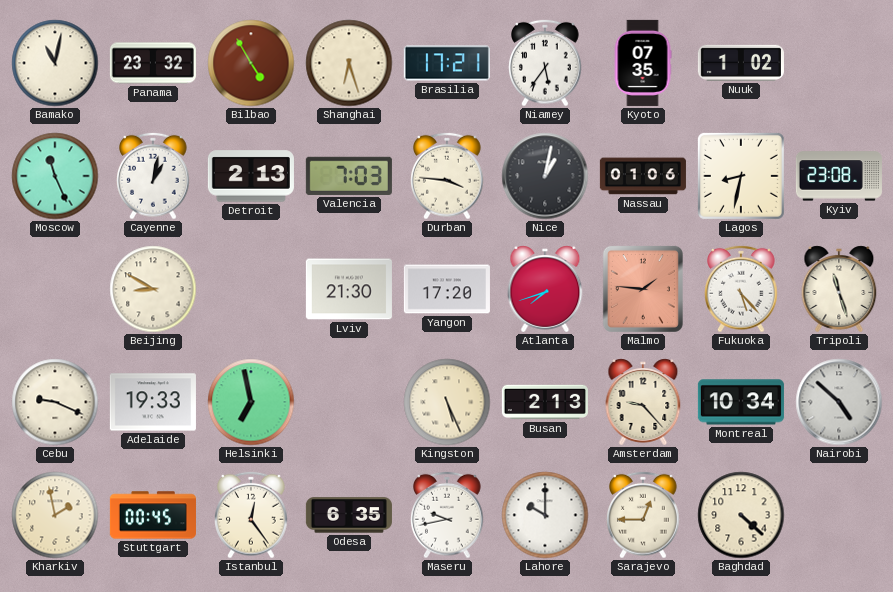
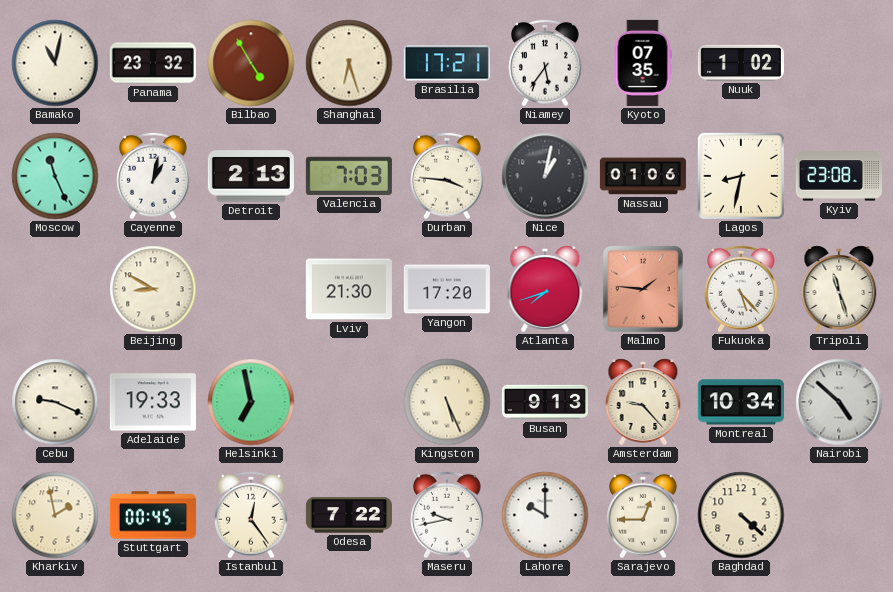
Busan: 2:13 -> 9:13 (545, 402)
Odesa: 6:35 -> 7:22 (349, 515)
